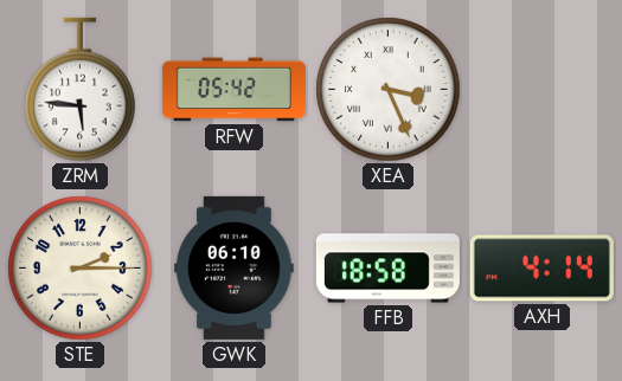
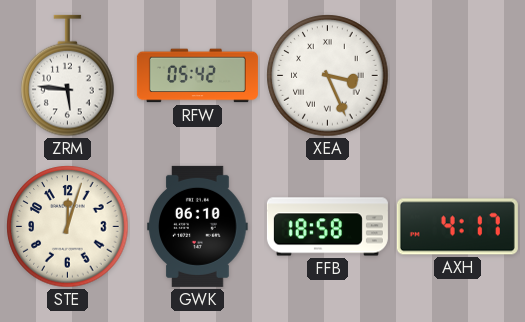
STE: 2:15 -> 12:03 (68, 227)
AXH: 4:14 -> 4:17 (457, 227)
